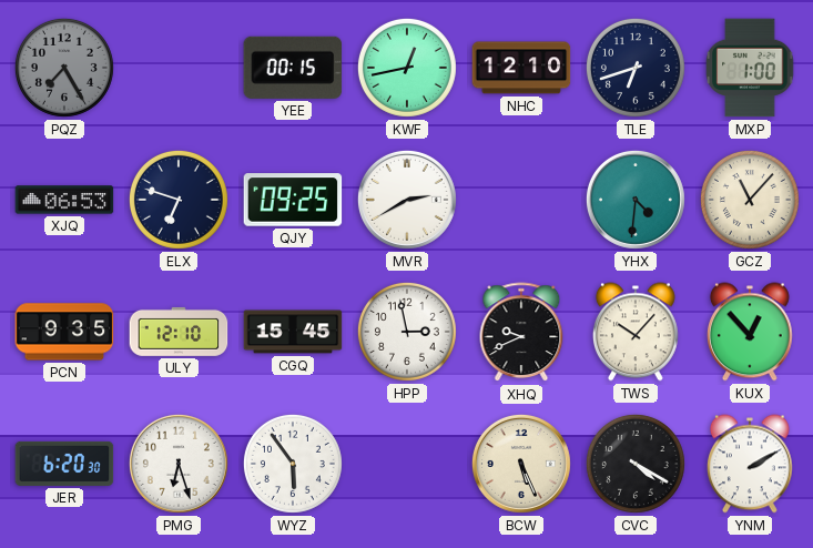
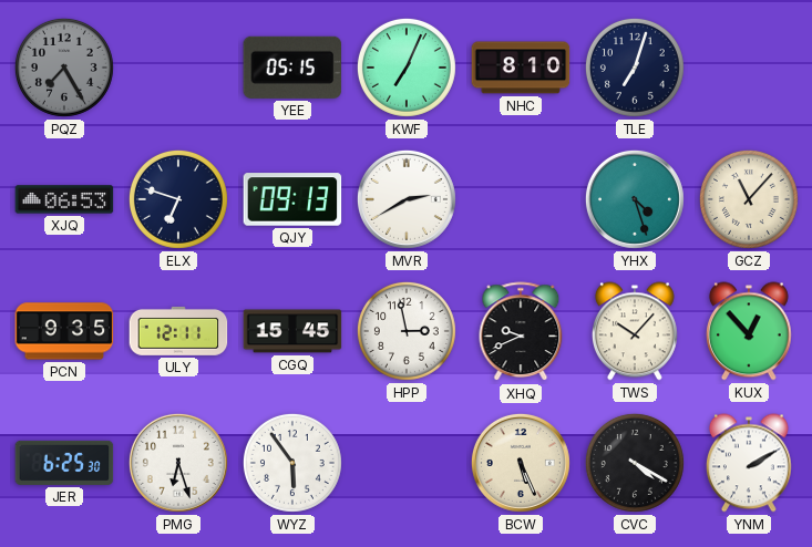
YEE: 00:15 -> 05:15 (292, 68)
KWF: 12:43 -> 7:04 (407, 68)
NHC: 12:10 -> 8:10 (521, 68)
TLE: 6:42 -> 7:03 (635, 68)
MXP: 1:00 -> none (750, 68)
QJY: 09:25 -> 09:13 (292, 199)
YHX: 4:31 -> 4:27 (635, 199)
ULY: 12:10 -> 12:11 (178, 331)
JER: 6:20 -> 6:25 (64, 463)
